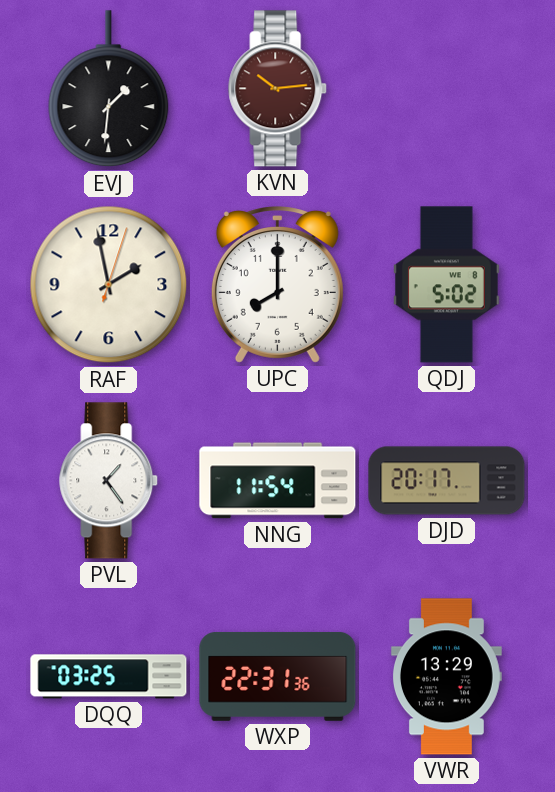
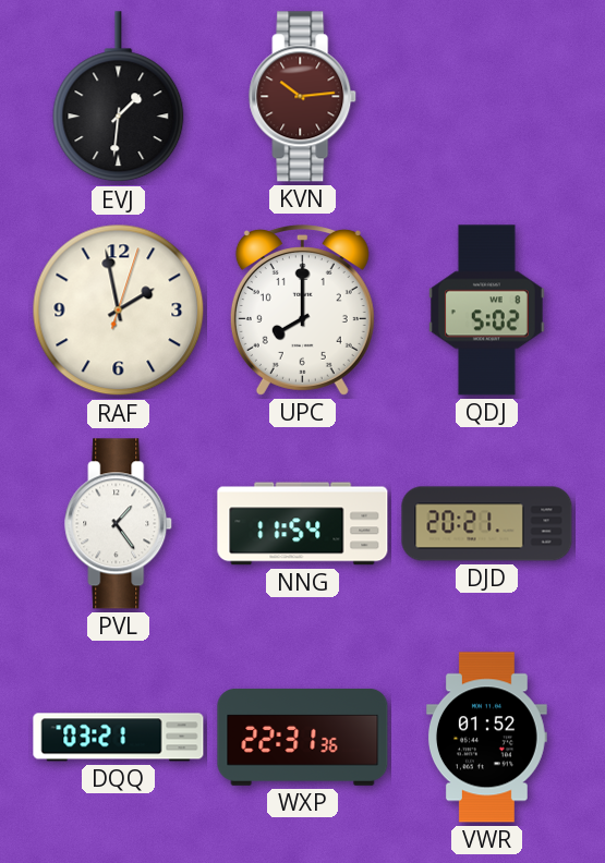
DJD: 20:17 -> 20:21 (487, 524)
DQQ: 03:25 -> 03:21 (119, 738)
VWR: 13:29 -> 01:52 (486, 738)
